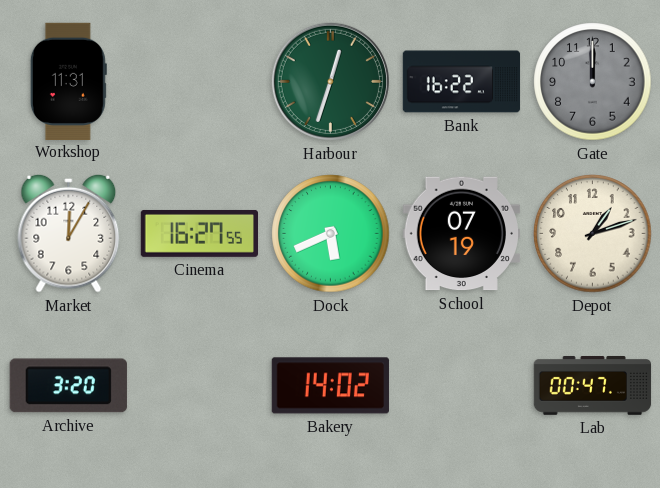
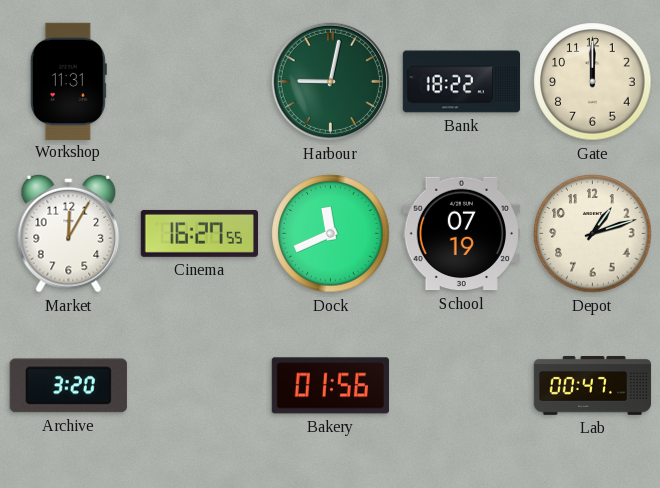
Harbour: 12:33 -> 9:02 (330, 81)
Bank: 16:22 -> 18:22 (462, 82)
Gate dial: grey -> cream (593, 82)
Dock: 5:41 -> 11:41 (331, 234)
Bakery: 14:02 -> 01:56 (330, 386)
